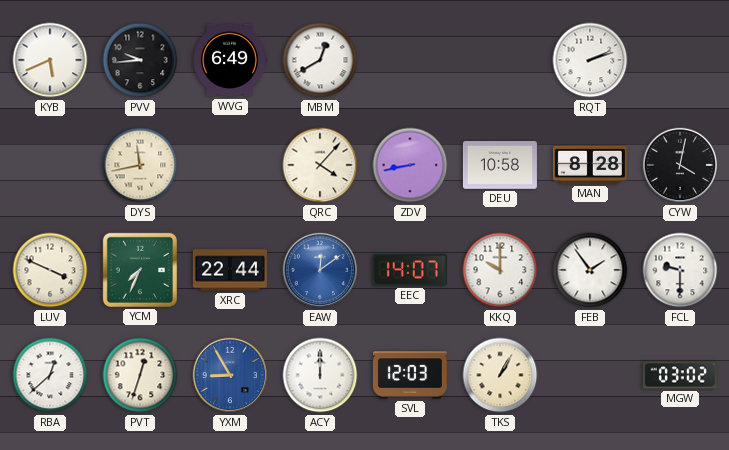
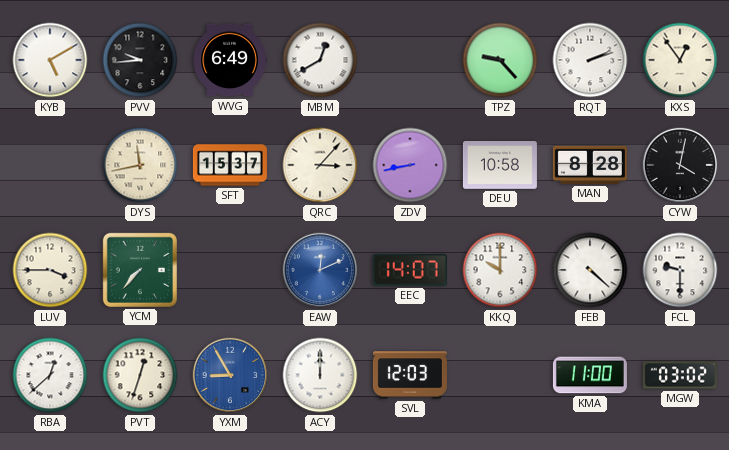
KYB: 5:41 -> 5:10 (50, 60)
TPZ: none -> 9:23 (500, 60)
KXS: none -> 12:54 (680, 60)
SFT: none -> 15:37 (230, 165)
QRC: 4:07 -> 3:07 (320, 165)
LUV: 3:49 -> 3:45 (50, 270)
YCM: 7:34 -> 7:37 (140, 270)
XRC: 22:44 -> none (230, 270)
EAW: 12:09 -> 12:11 (320, 270)
FEB: 1:54 -> 4:22 (590, 270)
TKS: 1:05 -> none (500, 375)
KMA: none -> 11:00 (590, 375)
